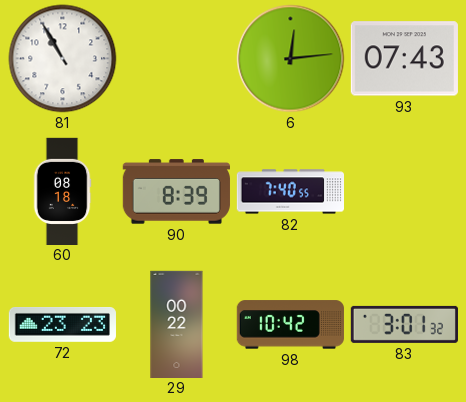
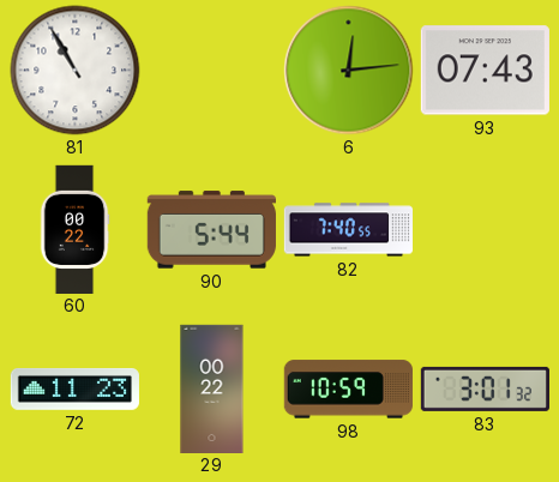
60: 08:18 -> 00:22 (74, 229)
90: 8:39 -> 5:44 (211, 230)
72: 23:23 -> 11:23 (74, 390)
98: 10:42 -> 10:59 (348, 390)
